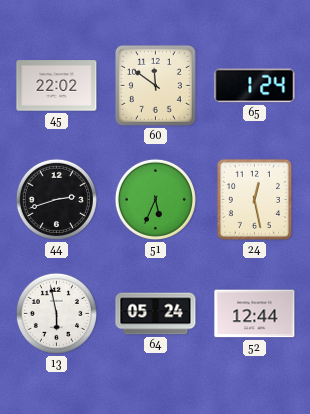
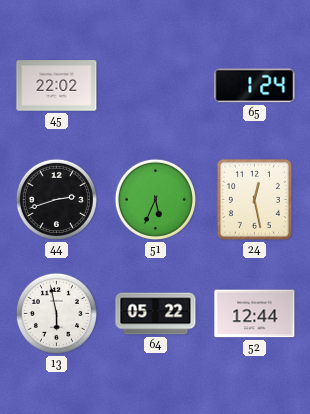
60: 11:51 -> none (155, 85)
64: 05:24 -> 05:22 (156, 314)
